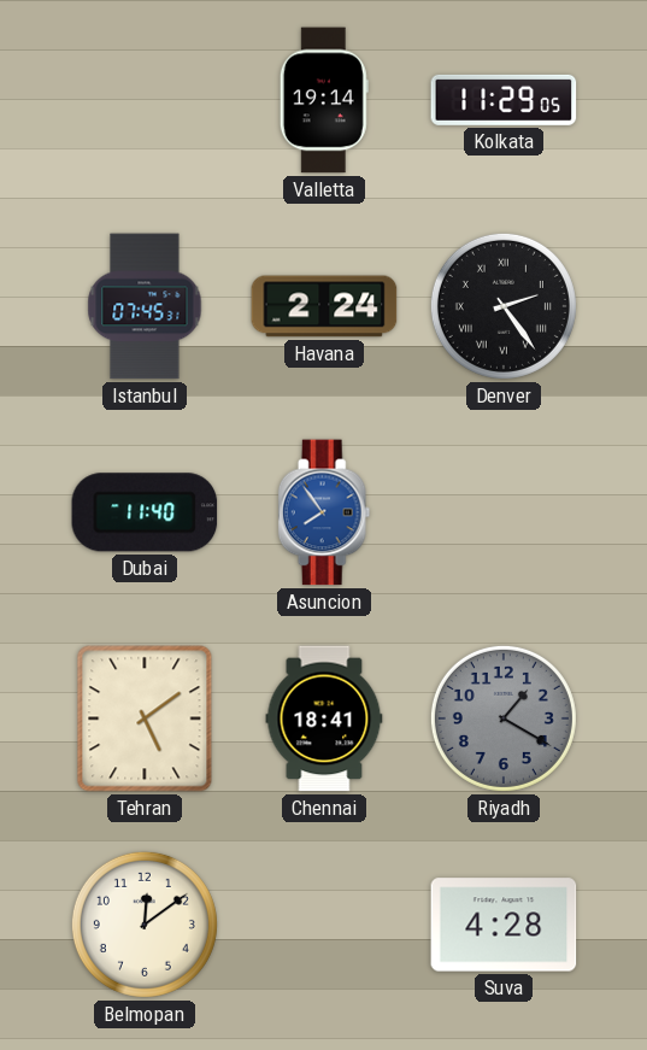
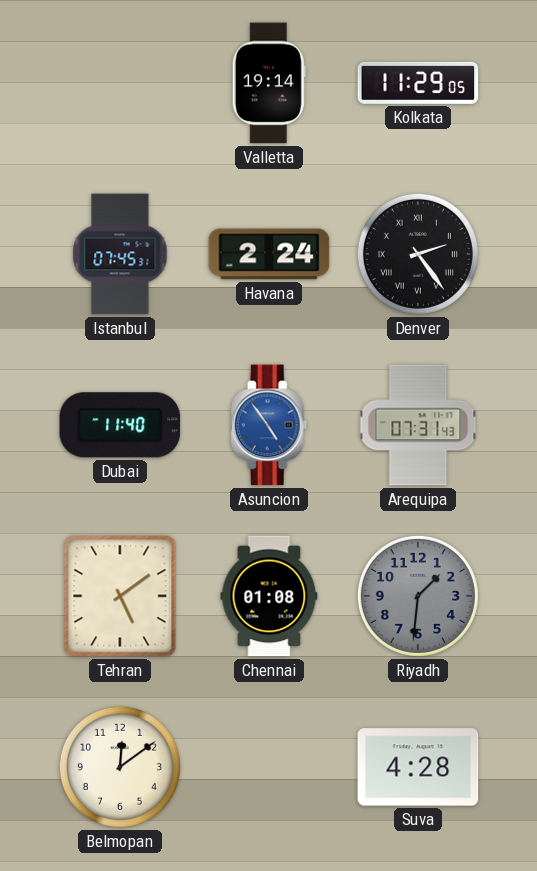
Asuncion: 7:54 -> 4:54 (269, 425)
Arequipa: none -> 07:31 (418, 425)
Chennai: 18:41 -> 01:08 (269, 596)
Riyadh: 1:20 -> 1:31 (418, 596)
